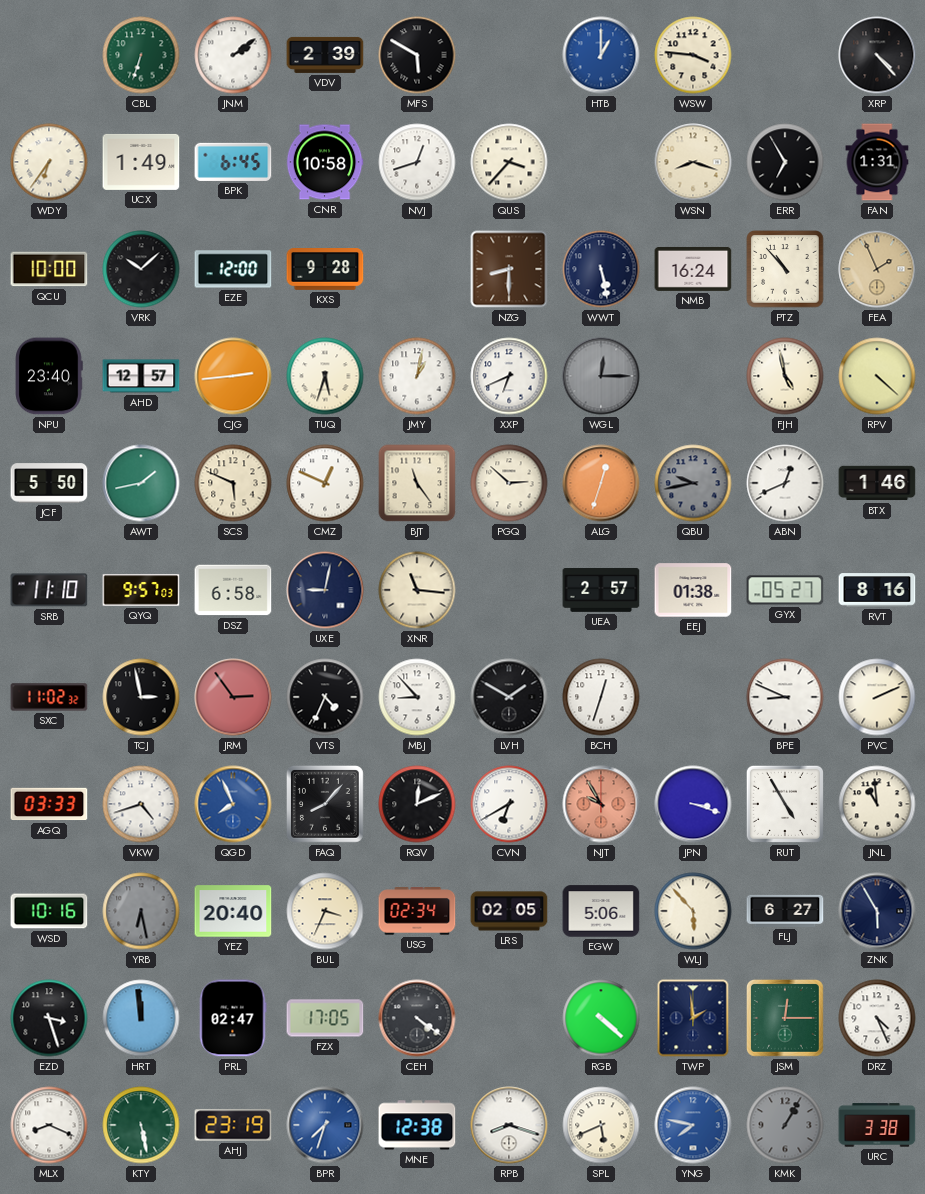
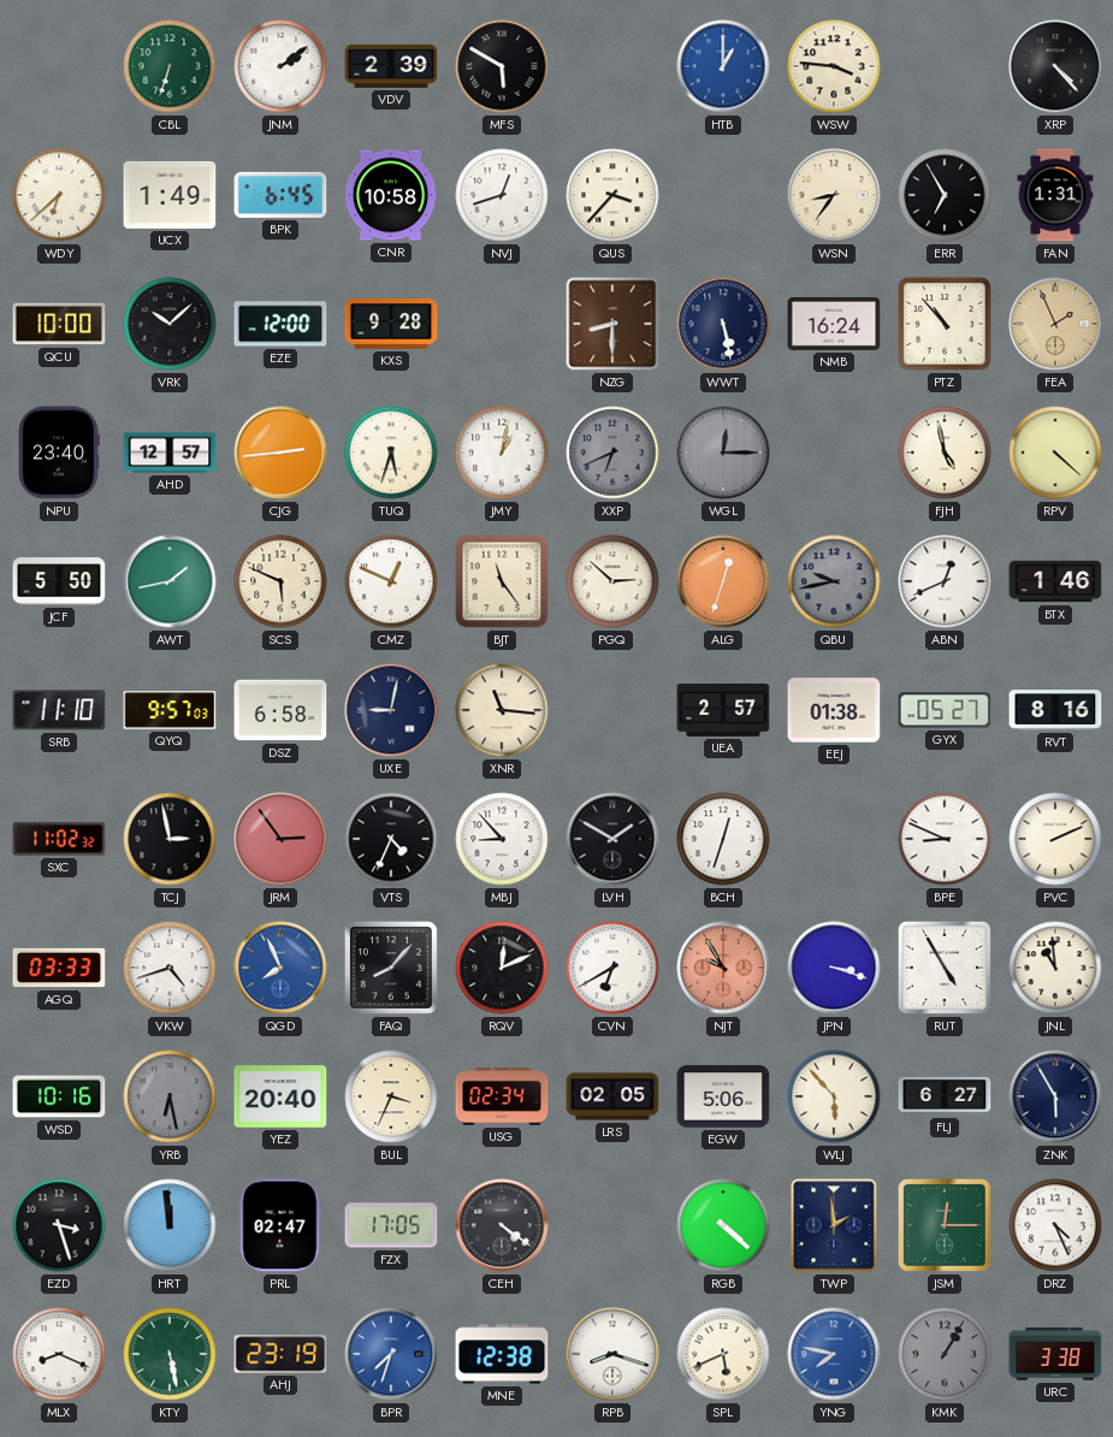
WDY: 6:36 -> 6:38 (59, 195)
WSN: 8:18 -> 8:36 (834, 195)
XXP dial: white -> grey (612, 453)
